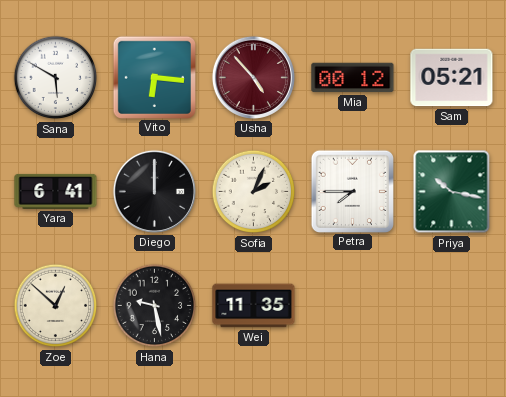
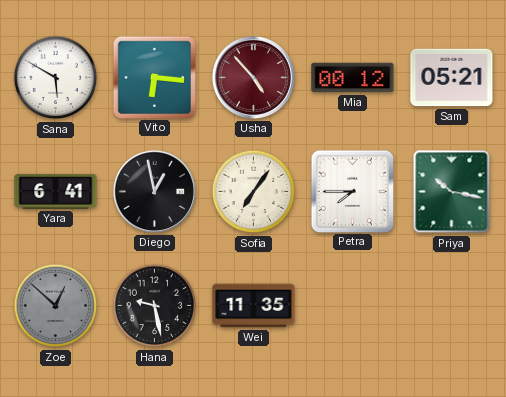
Diego: 12:00 -> 12:58 (154, 191)
Sofia: 2:04 -> 7:06 (254, 192)
Zoe dial: cream -> grey (56, 306)
